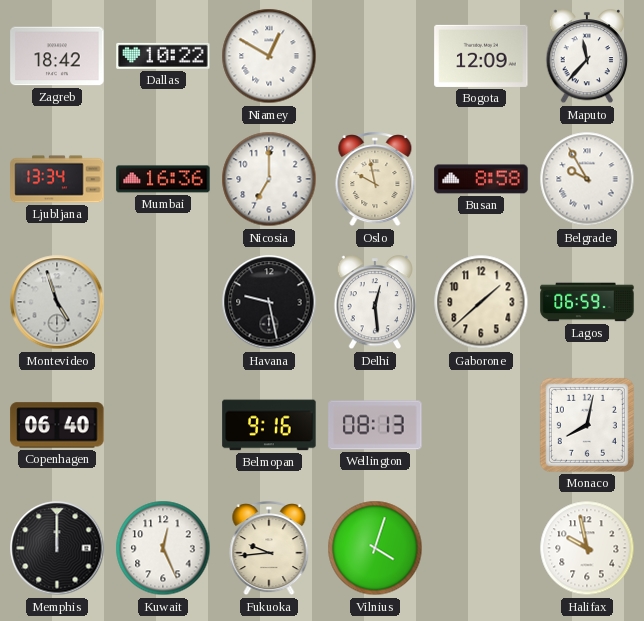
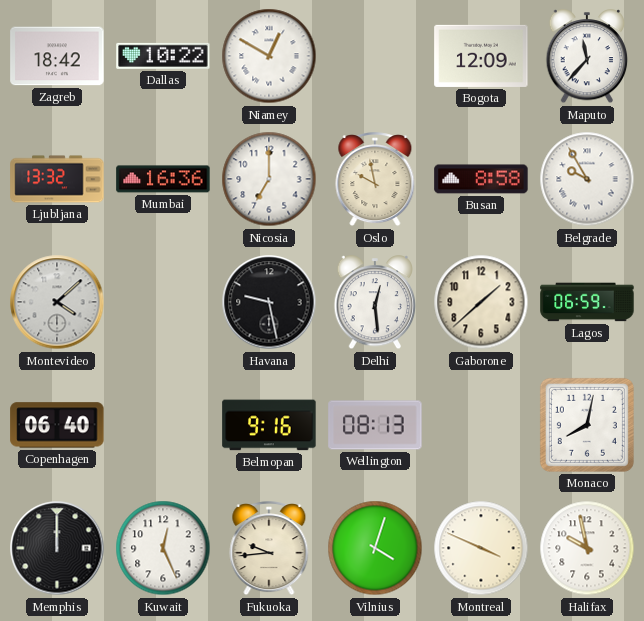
Ljubljana: 13:34 -> 13:32 (57, 179)
Montevideo: 4:57 -> 4:08 (57, 302)
Montreal: none -> 3:49 (481, 548)
